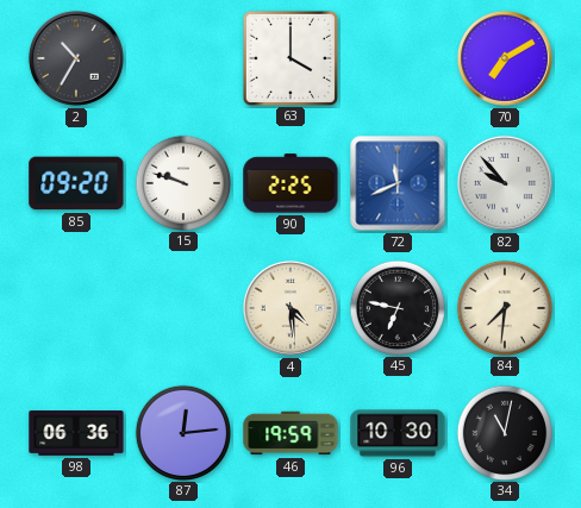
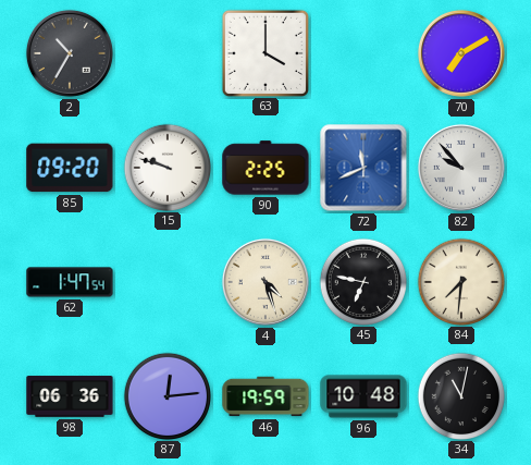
62: none -> 1:47 (70, 282)
4: 4:29 -> 4:27 (265, 282)
96: 10:30 -> 10:48 (363, 396)
